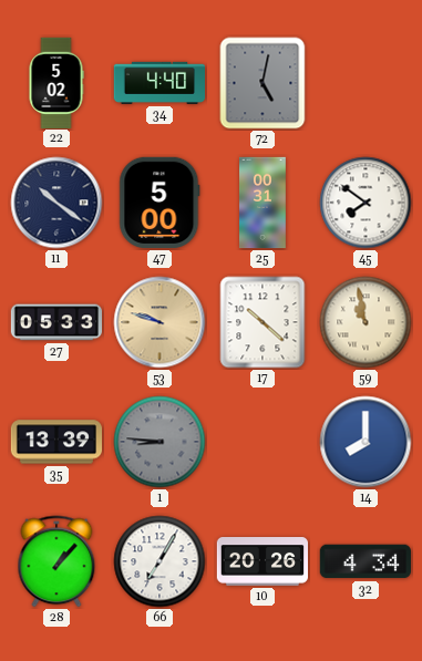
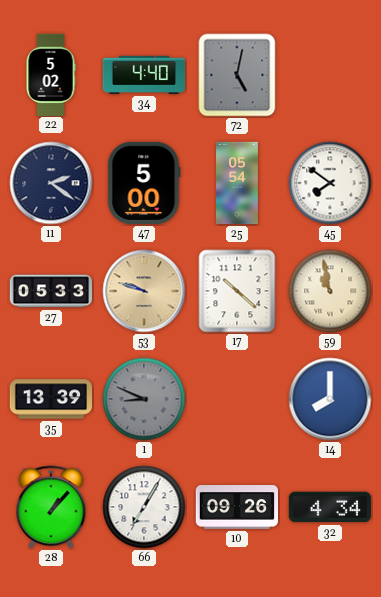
11: 10:21 -> 2:21 (51, 183)
25: 00:31 -> 05:54 (238, 183)
1: 8:46 -> 8:49 (144, 399)
10: 20:26 -> 09:26 (236, 507)
